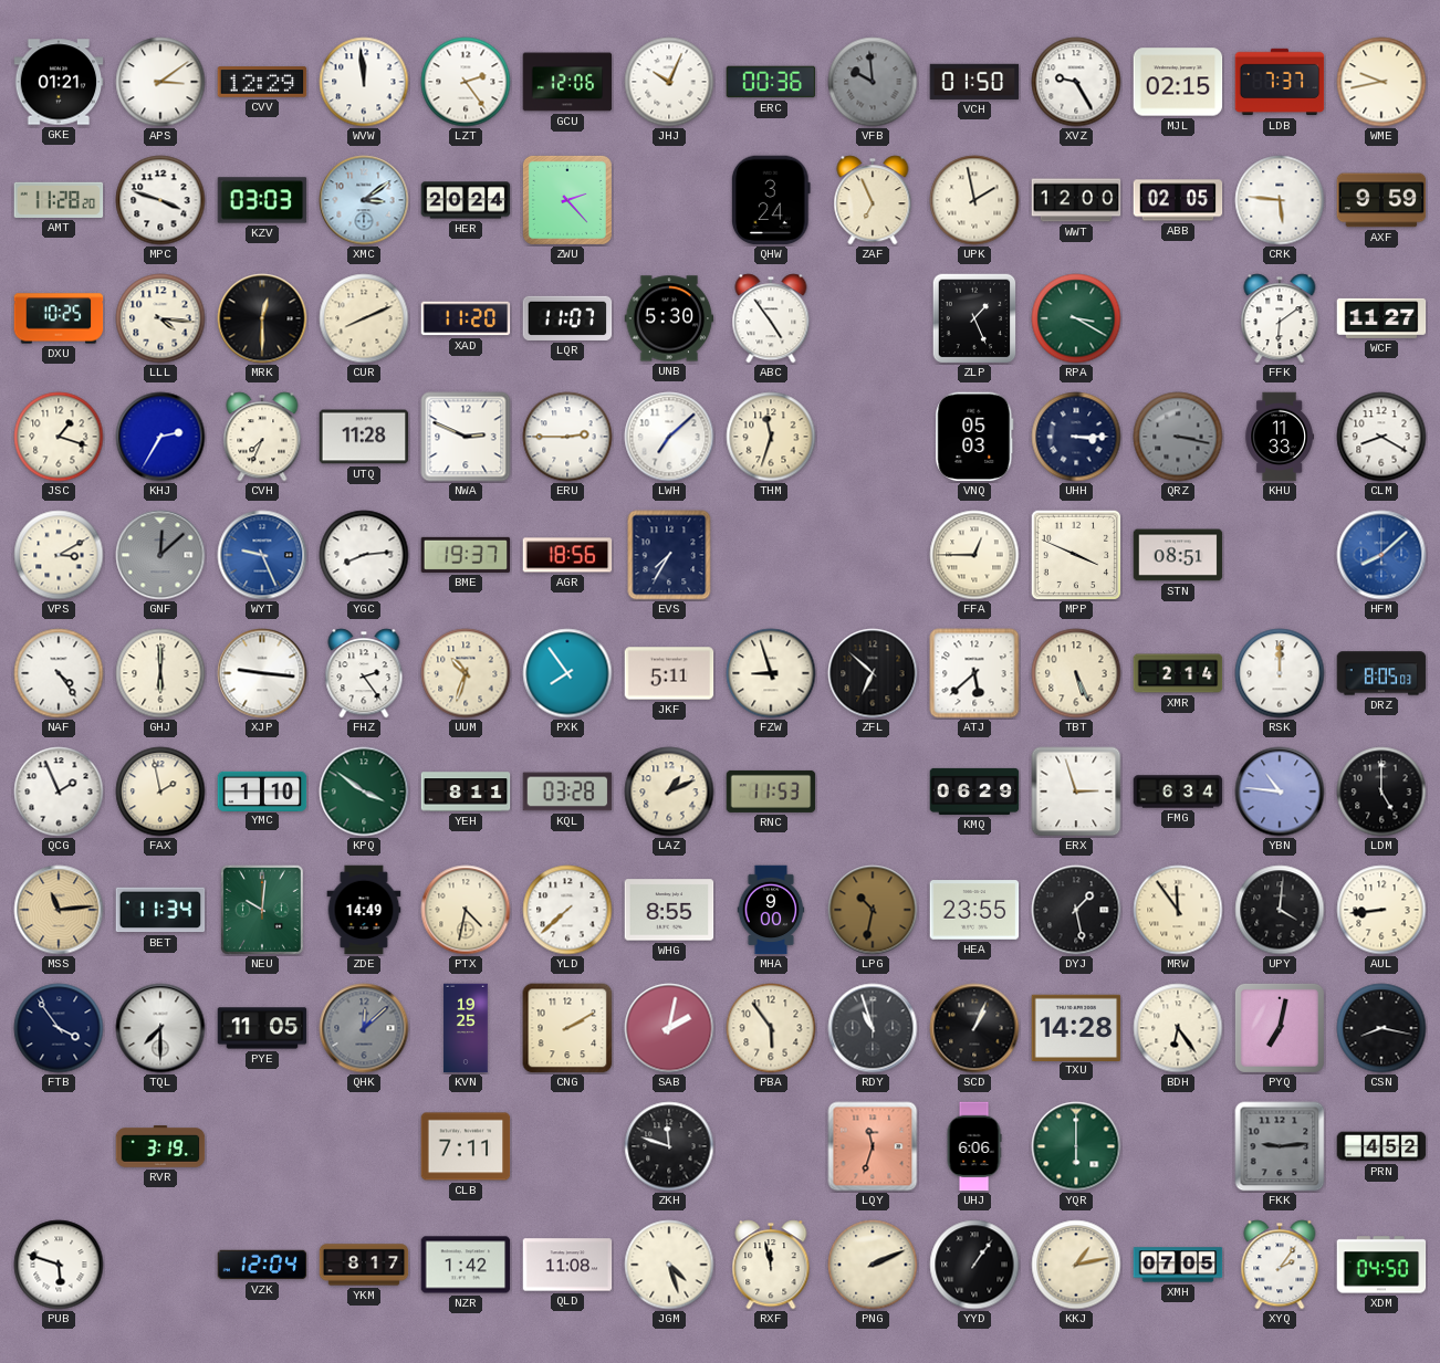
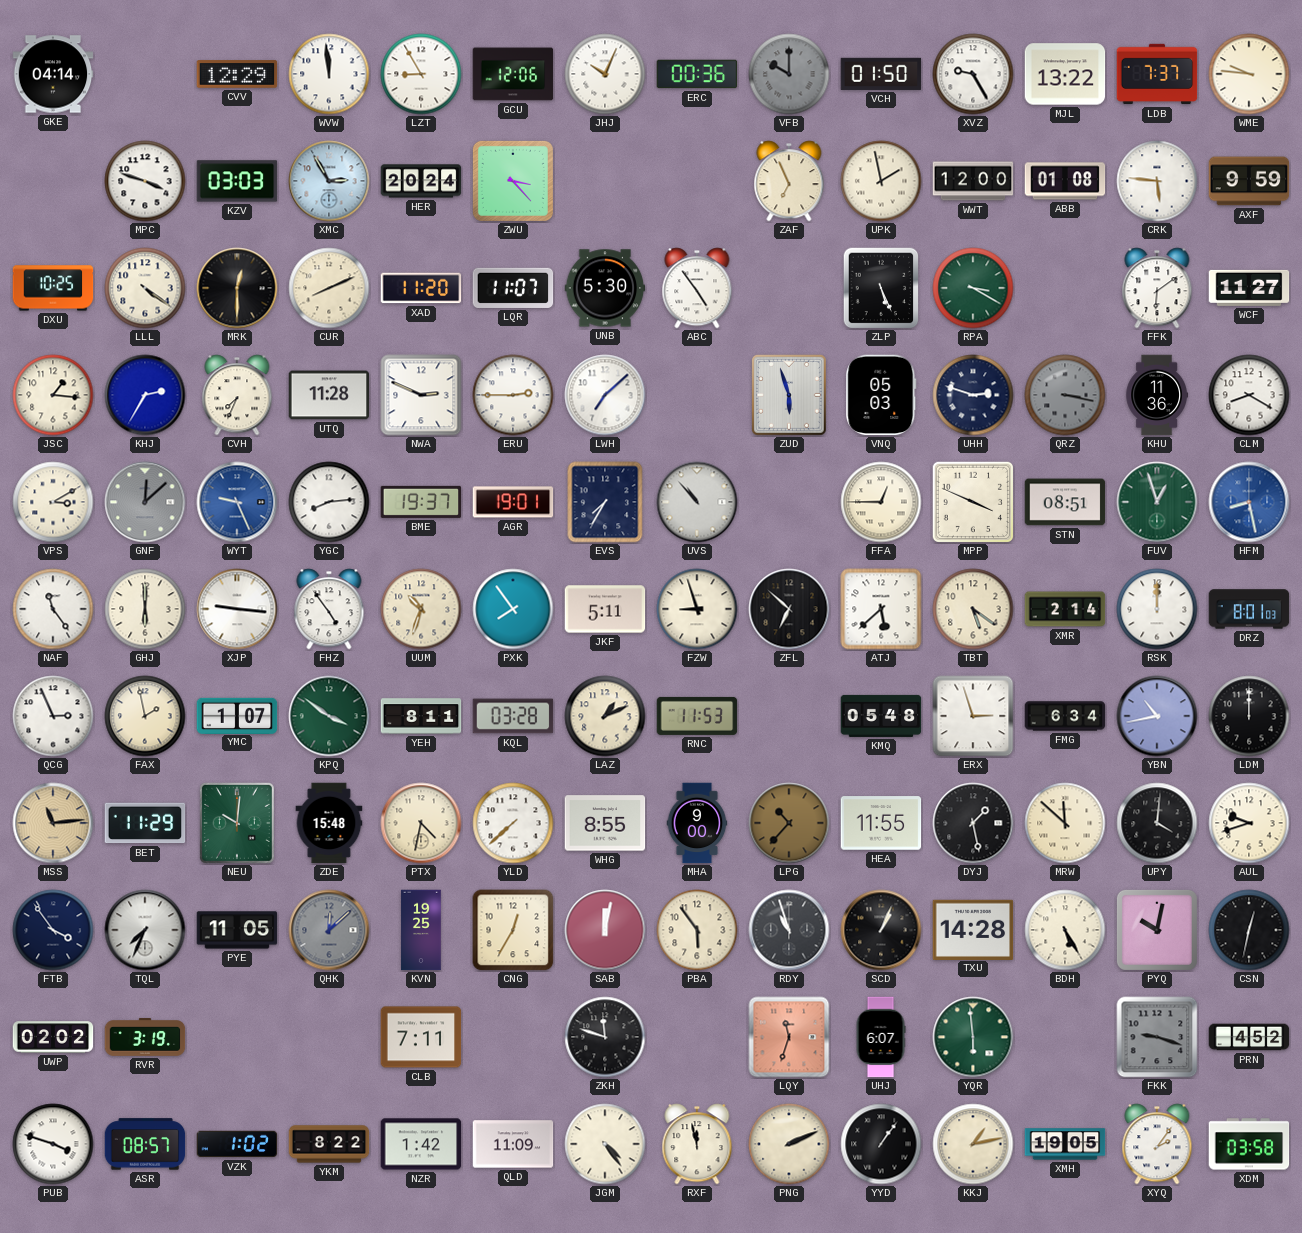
GKE: 01:21 -> 04:14 (53, 74)
APS: 3:09 -> none (160, 82)
LZT: 2:24 -> 8:55 (421, 74)
VFB: 9:59 -> 10:00 (789, 74)
MJL: 02:15 -> 13:22 (1065, 74)
WME: 9:43 -> 9:46 (1249, 74)
AMT: 11:28 -> none (59, 200)
XMC: 3:09 -> 2:55 (329, 181)
ZWU: 2:23 -> 3:23 (513, 181)
QHW: 3:24 -> none (771, 200)
ABB: 02:05 -> 01:08 (1065, 181)
LLL: 4:16 -> 4:21 (145, 288)
ZLP: 1:26 -> 5:26 (881, 288)
JSC: 1:18 -> 1:16 (53, 395)
THM: 11:33 -> none (771, 437)
ZUD: none -> 5:57 (789, 395)
UHH: 3:15 -> 2:48 (973, 395)
KHU: 11:33 -> 11:36 (1156, 395)
AGR: 18:56 -> 19:01 (513, 502)
UVS: none -> 10:53 (697, 502)
FUV: none -> 12:57 (1157, 502)
HFM: 8:08 -> 8:28 (1249, 502)
NAF: 4:24 -> 11:24 (53, 609)
FHZ: 2:24 -> 4:54 (329, 609)
TBT: 5:26 -> 5:21 (973, 609)
DRZ: 8:05 -> 8:01 (1249, 609)
QCG: 1:56 -> 2:56 (53, 716)
YMC: 1:10 -> 1:07 (237, 715)
KMQ: 06:29 -> 05:48 (881, 716)
YBN: 10:46 -> 10:43 (1157, 716)
LDM: 5:00 -> 12:00 (1249, 716)
BET: 11:34 -> 11:29 (145, 823)
ZDE: 14:49 -> 15:48 (329, 823)
LPG: 10:32 -> 10:37 (789, 823)
HEA: 23:55 -> 11:55 (881, 823)
MRW: 11:54 -> 11:52 (1065, 823)
AUL: 8:44 -> 9:42 (1249, 823)
TQL: 7:30 -> 7:34 (145, 930)
CNG: 2:10 -> 12:35 (513, 930)
SAB: 2:02 -> 12:02 (605, 930)
BDH: 6:24 -> 5:25 (1065, 930)
PYQ: 7:02 -> 10:02 (1157, 930)
CSN: 8:17 -> 12:32 (1249, 930)
UWP: none -> 02:02 (53, 1037)
UHJ: 6:06 -> 6:07 (881, 1037)
YQR: 6:00 -> 5:59 (973, 1037)
FKK: 9:14 -> 9:18 (1157, 1037)
PUB: 5:48 -> 3:48 (53, 1144)
ASR: none -> 08:57 (145, 1144)
VZK: 12:04 -> 1:02 (237, 1144)
YKM: 8:17 -> 8:22 (329, 1144)
QLD: 11:08 -> 11:09 (513, 1144)
JGM: 4:27 -> 4:24 (605, 1144)
XMH: 07:05 -> 19:05 (1065, 1144)
XDM: 04:50 -> 03:58 (1249, 1144)
